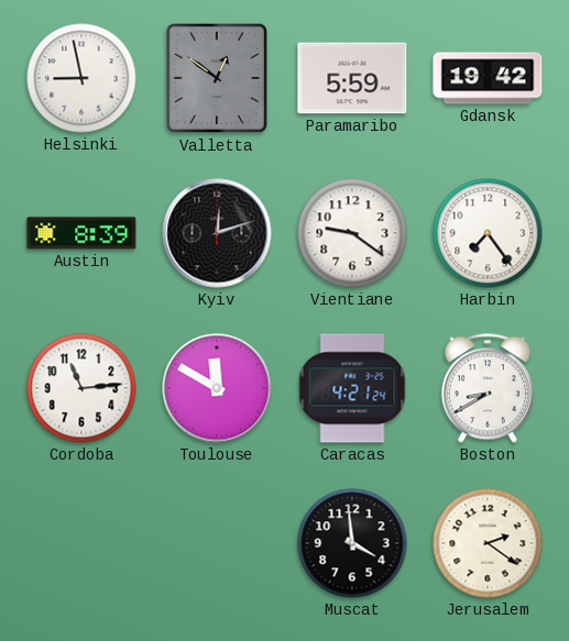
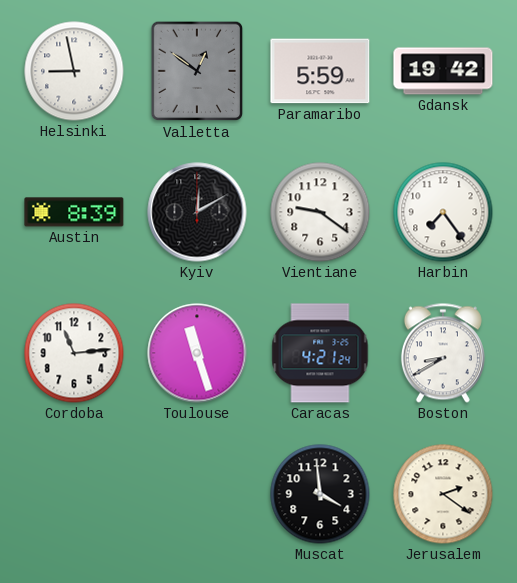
Kyiv: 12:12 -> 12:10 (197, 212)
Toulouse: 11:50 -> 11:27 (197, 353)
